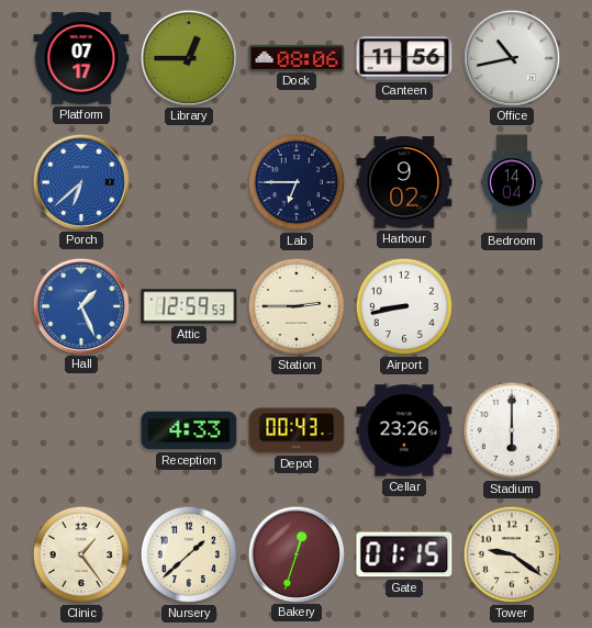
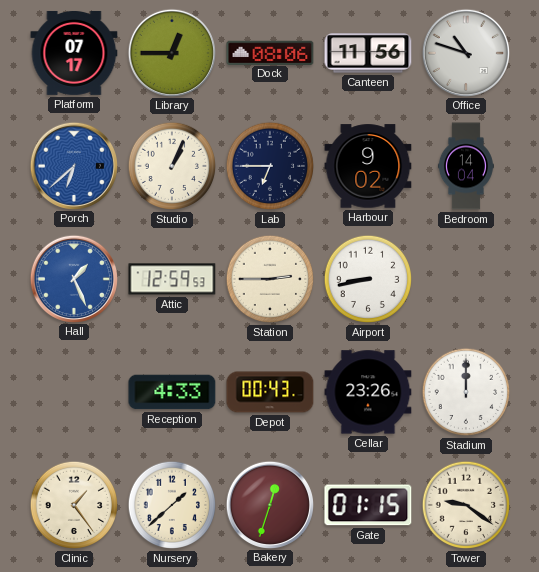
Office: 10:43 -> 10:48 (465, 52)
Studio: none -> 1:04 (172, 166)
Stadium: 6:00 -> 12:00 (466, 392)
